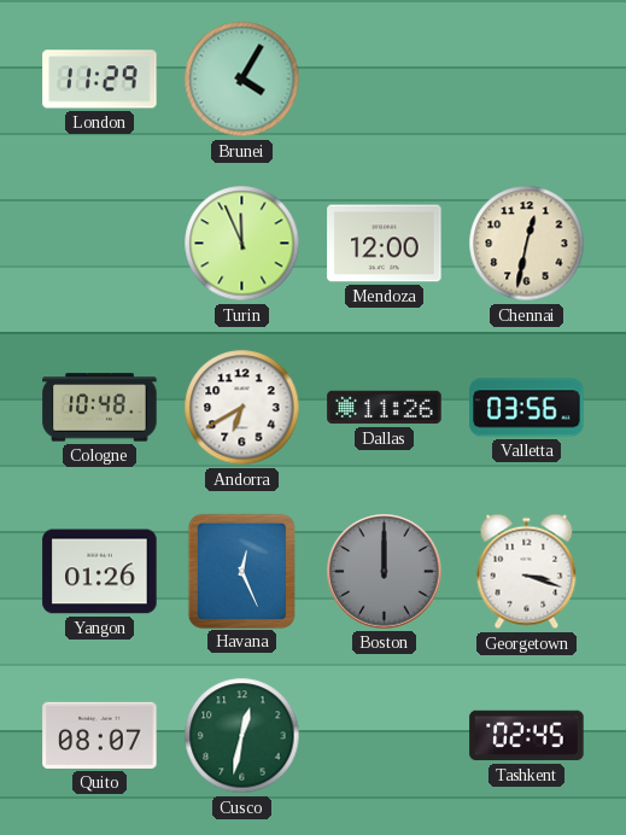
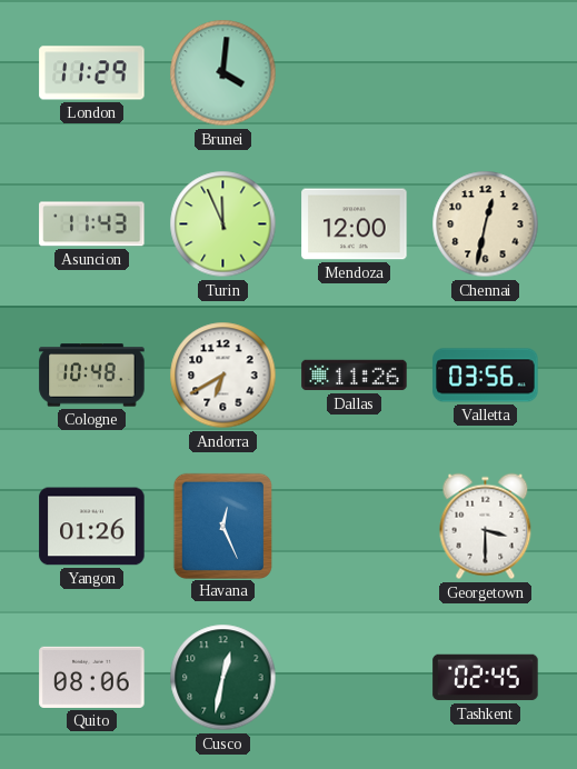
Brunei: 4:05 -> 4:01 (223, 73)
Asuncion: none -> 11:43 (92, 224)
Boston: 12:00 -> none (385, 572)
Georgetown: 3:18 -> 3:30 (486, 527)
Quito: 08:07 -> 08:06 (92, 677)
